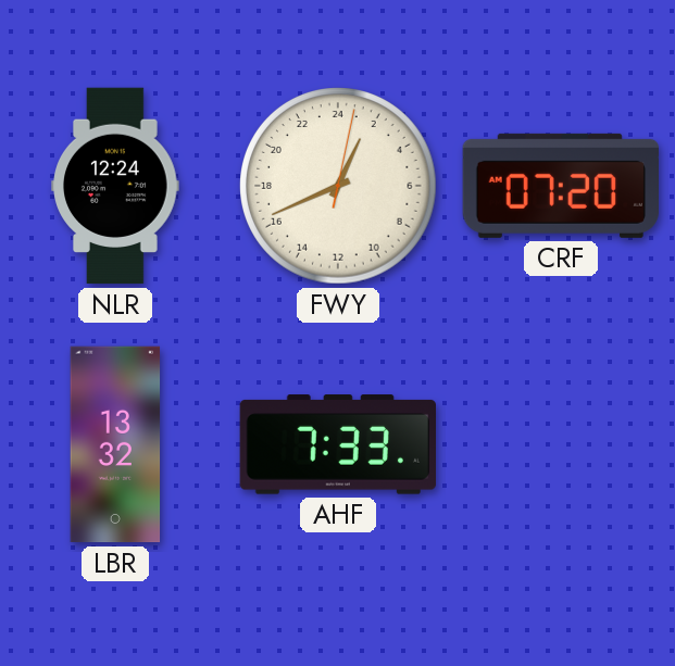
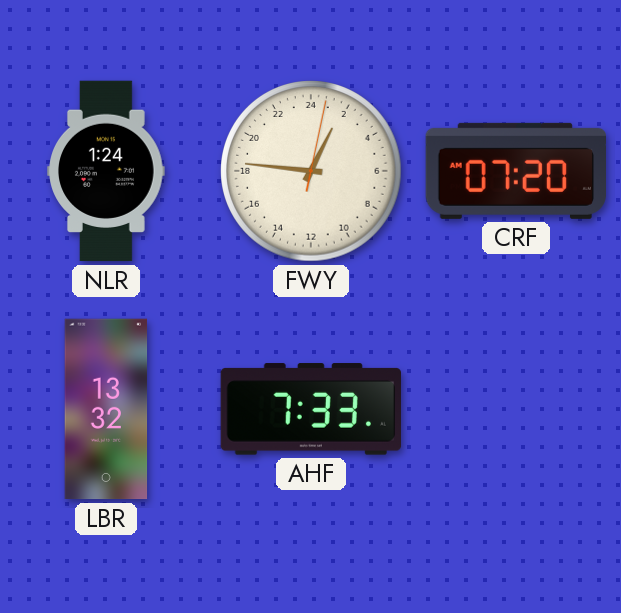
NLR: 12:24 -> 1:24 (106, 171)
FWY: 1:41 -> 1:46 (311, 171)
